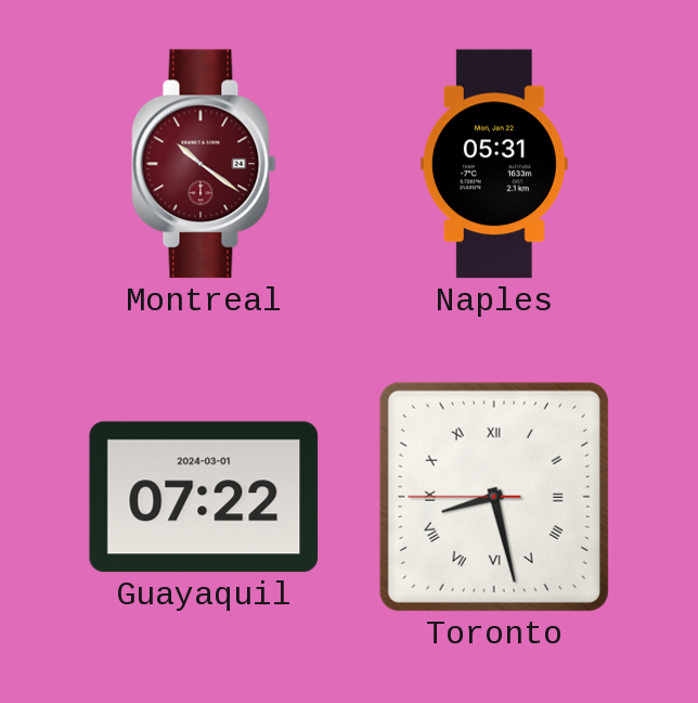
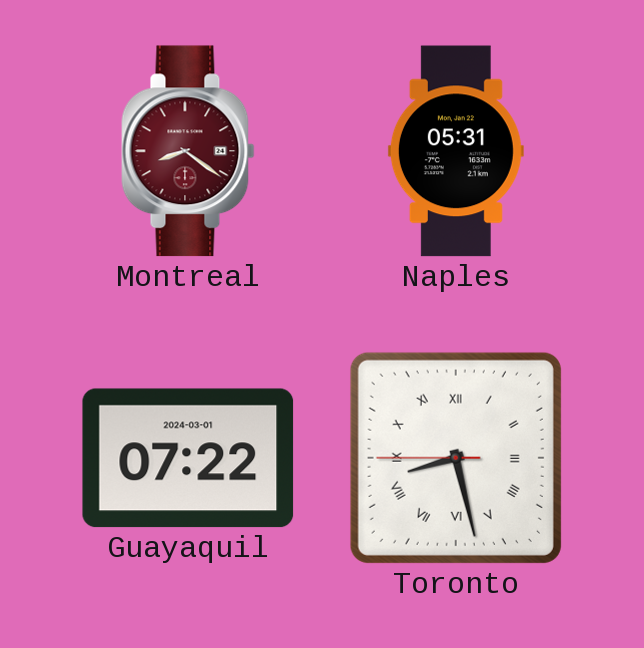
Montreal: 10:21 -> 8:21 (188, 151)
